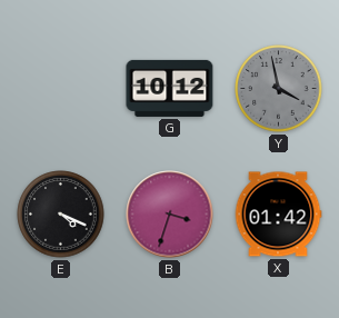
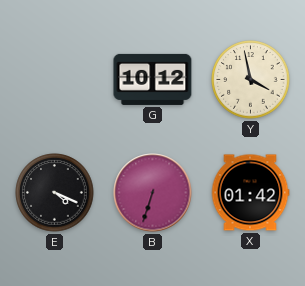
Y dial: grey -> cream (251, 80)
B: 3:33 -> 6:33 (153, 193)
